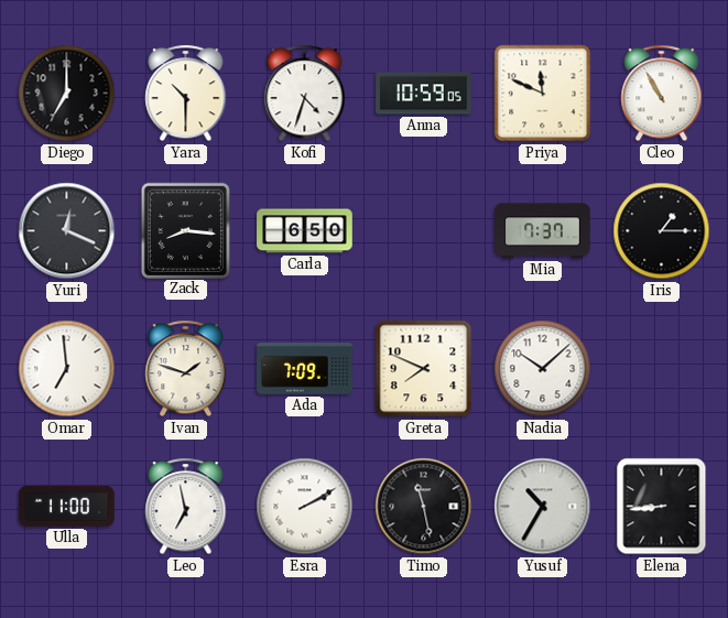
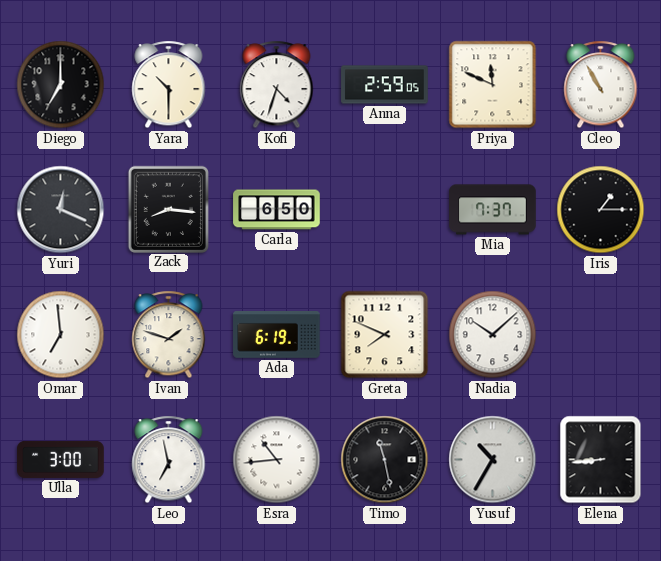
Anna: 10:59 -> 2:59 (385, 85)
Ada: 7:09 -> 6:19 (277, 335)
Ulla: 11:00 -> 3:00 (61, 459)
Esra: 2:10 -> 10:44 (277, 460)
